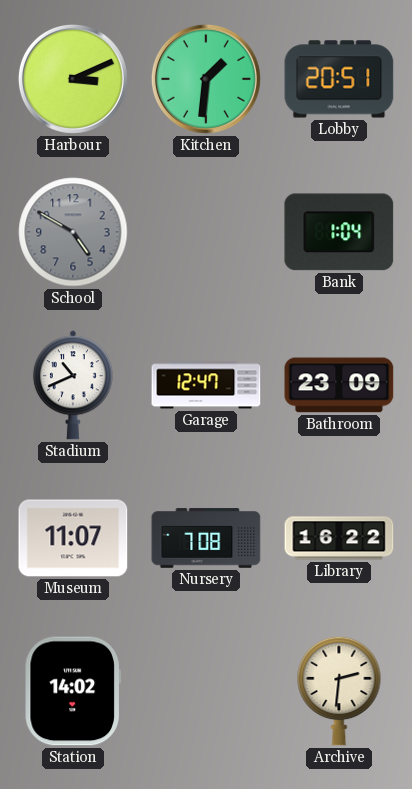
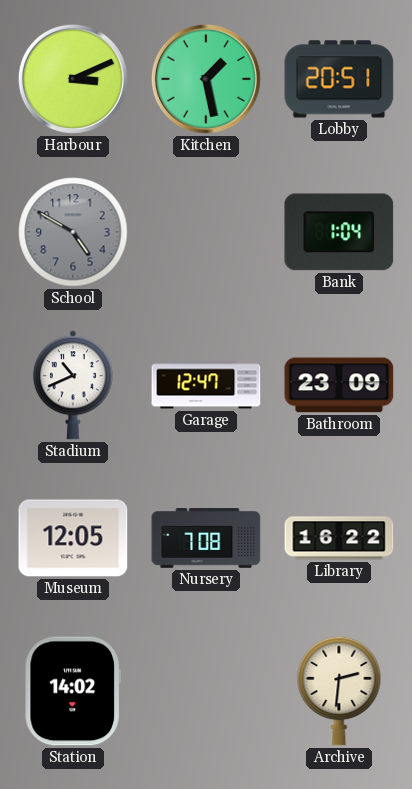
Kitchen: 1:31 -> 1:28 (206, 79)
Museum: 11:07 -> 12:05 (73, 538)
